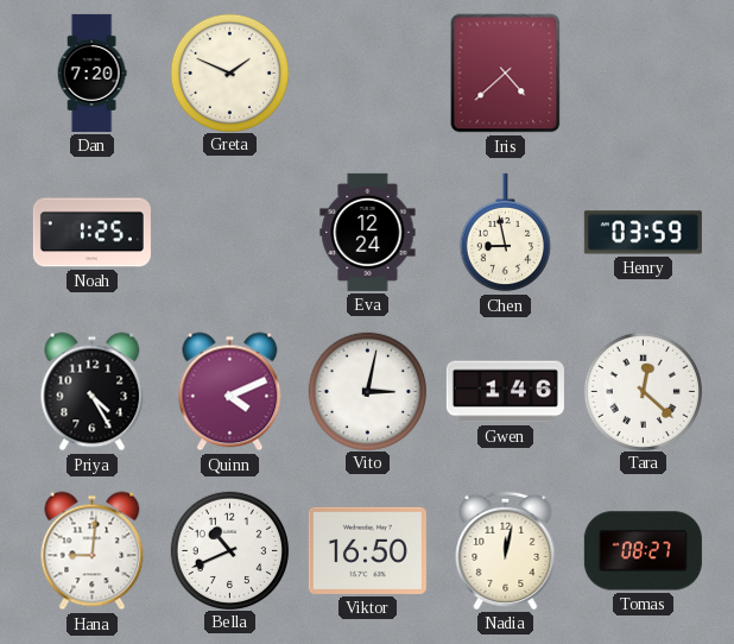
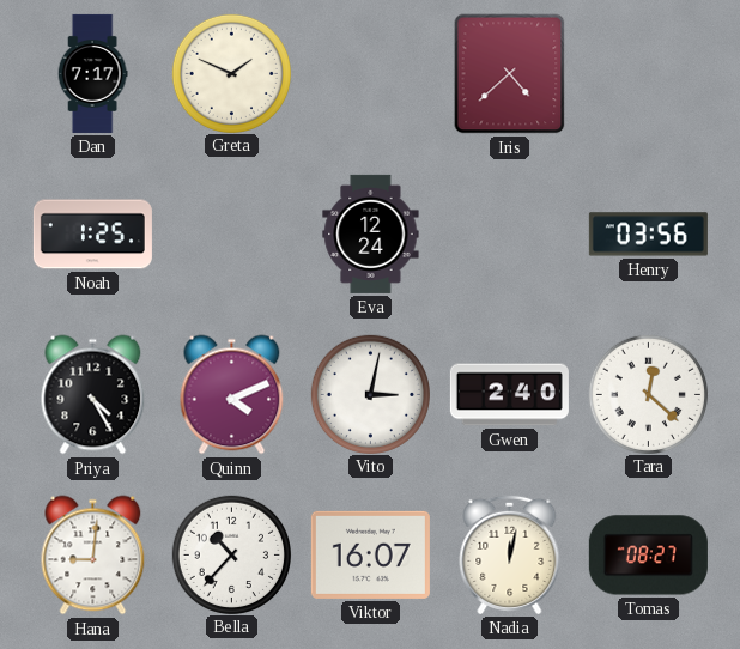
Dan: 7:20 -> 7:17 (92, 73)
Chen: 8:58 -> none (505, 233)
Henry: 03:59 -> 03:56 (648, 235)
Gwen: 1:46 -> 2:40 (509, 395)
Bella: 10:41 -> 10:37 (231, 554)
Viktor: 16:50 -> 16:07 (370, 554)
